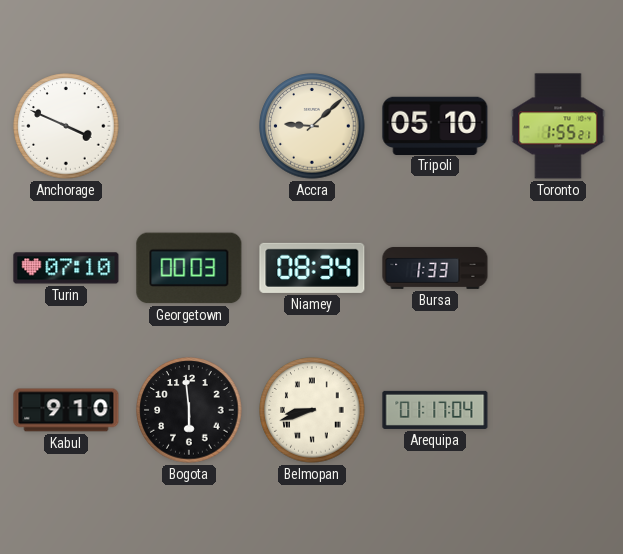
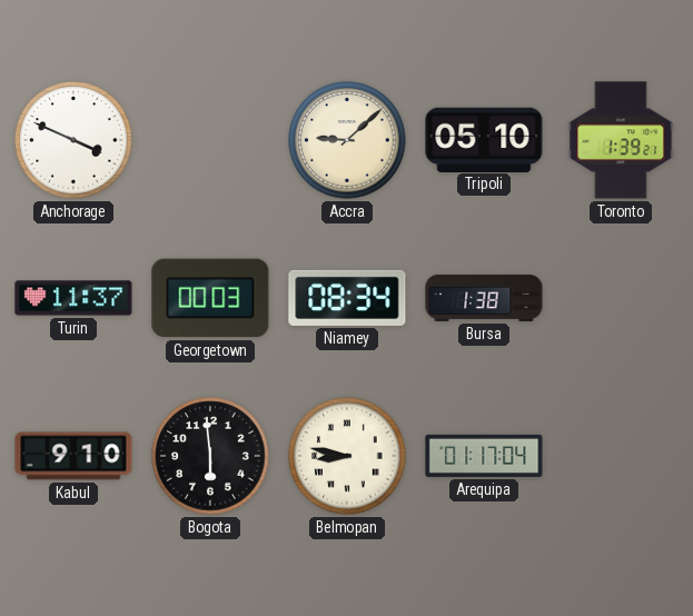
Toronto: 1:55 -> 1:39 (621, 140)
Turin: 07:10 -> 11:37 (73, 298)
Bursa: 1:33 -> 1:38 (484, 298)
Belmopan: 8:42 -> 8:47 (347, 456)
